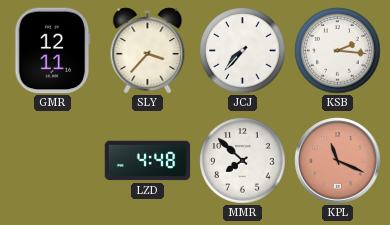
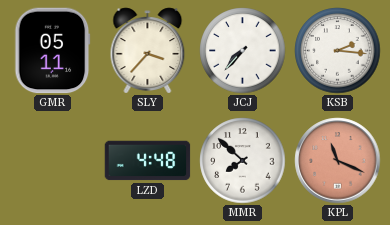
GMR: 12:11 -> 05:11 (53, 51)
